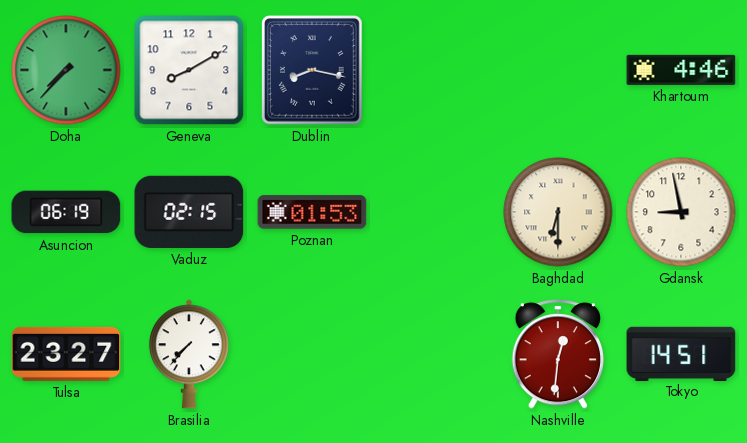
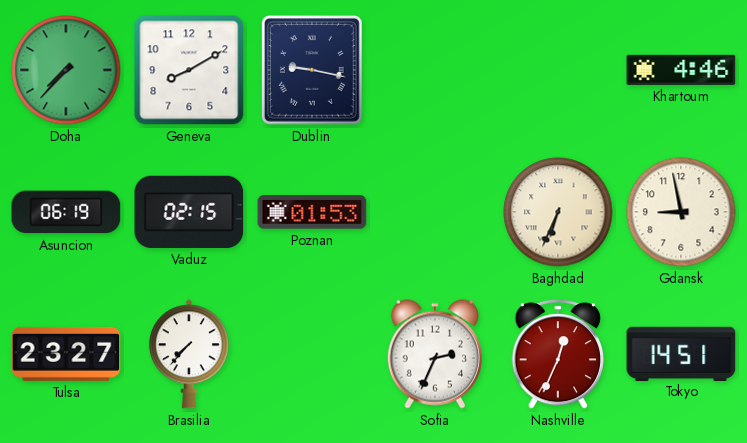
Dublin: 8:17 -> 9:17 (313, 71)
Baghdad: 6:30 -> 6:34 (558, 212)
Sofia: none -> 2:34 (435, 354)
Nashville: 12:31 -> 12:34 (558, 354)
